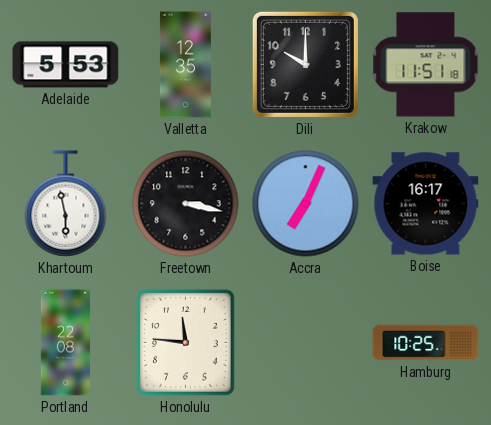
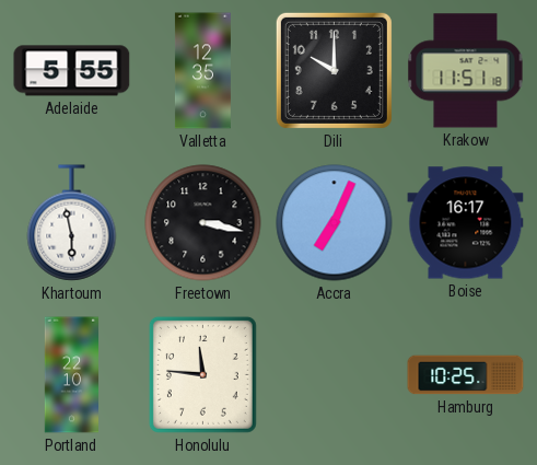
Adelaide: 5:53 -> 5:55 (72, 71)
Portland: 22:08 -> 22:10 (72, 375)
